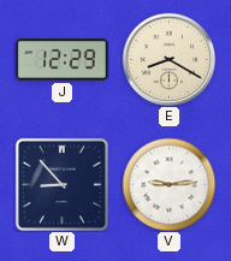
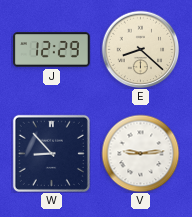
E: 8:20 -> 8:22 (140, 49)
